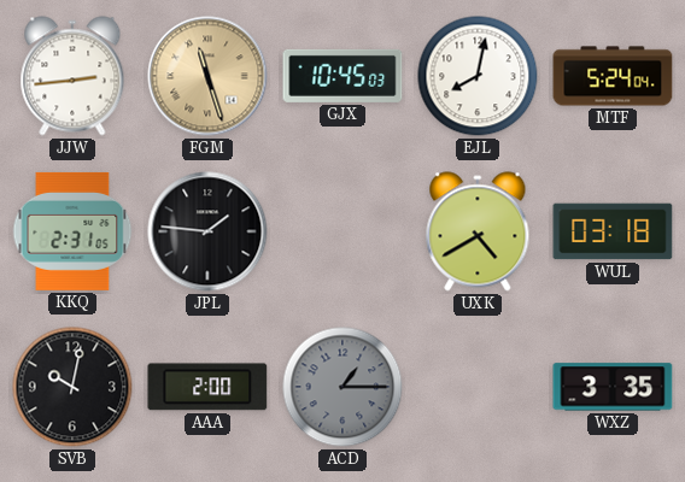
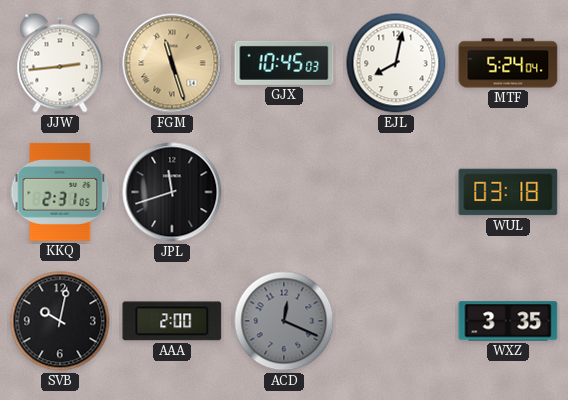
JPL: 1:46 -> 11:42 (172, 192)
UXK: 4:40 -> none (478, 231)
ACD: 1:15 -> 12:19 (284, 321)
